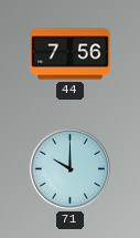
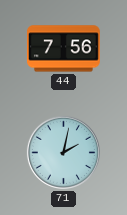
71: 10:00 -> 2:02 (63, 152)
